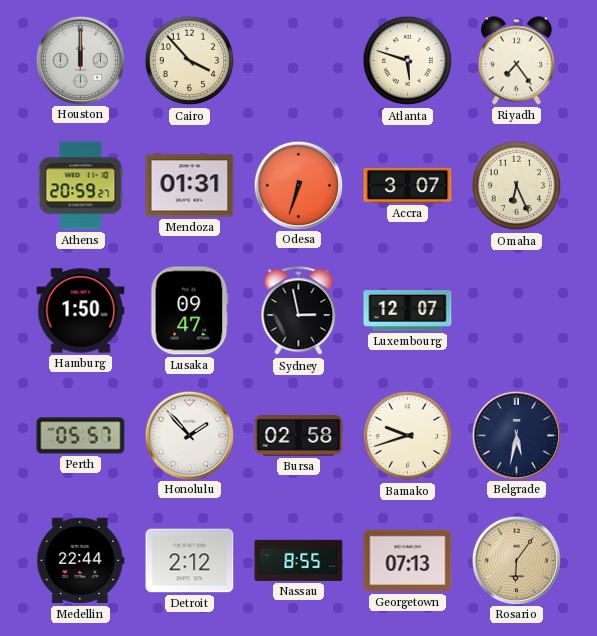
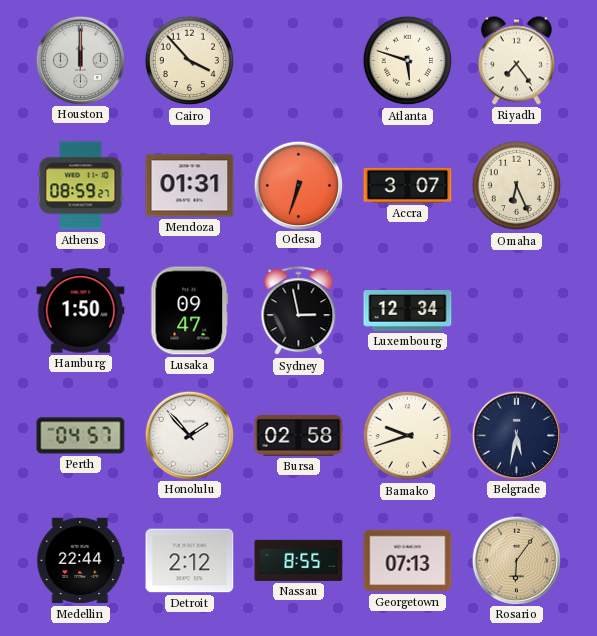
Athens: 20:59 -> 08:59 (81, 186)
Luxembourg: 12:07 -> 12:34 (408, 311)
Perth: 05:57 -> 04:57 (81, 436)
